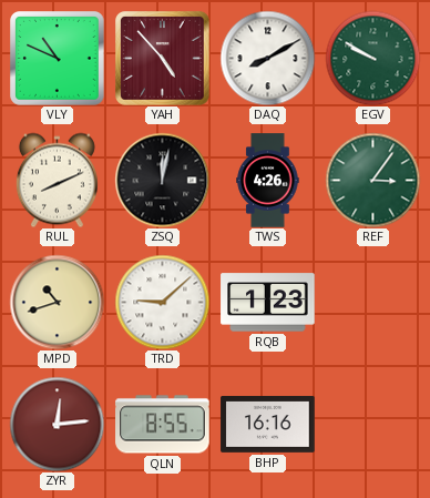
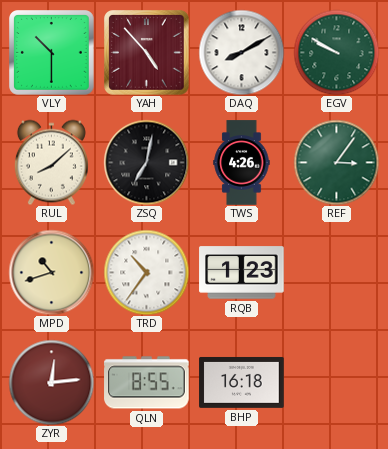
VLY: 10:49 -> 10:30 (52, 53)
RUL: 8:11 -> 8:08 (51, 162)
ZSQ: 12:02 -> 7:02 (146, 162)
TRD: 9:08 -> 10:36 (146, 272)
BHP: 16:16 -> 16:18 (242, 382)
